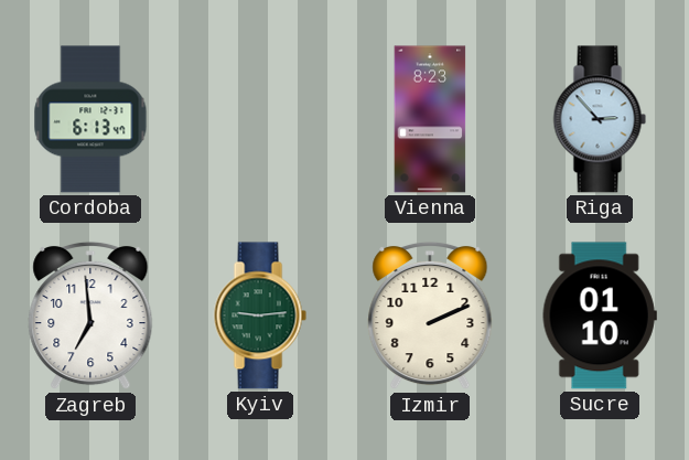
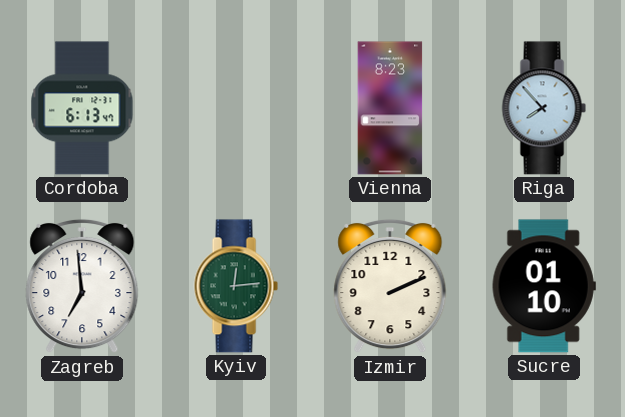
Riga: 2:53 -> 7:53 (544, 108)
Kyiv: 9:14 -> 12:14 (236, 286)
